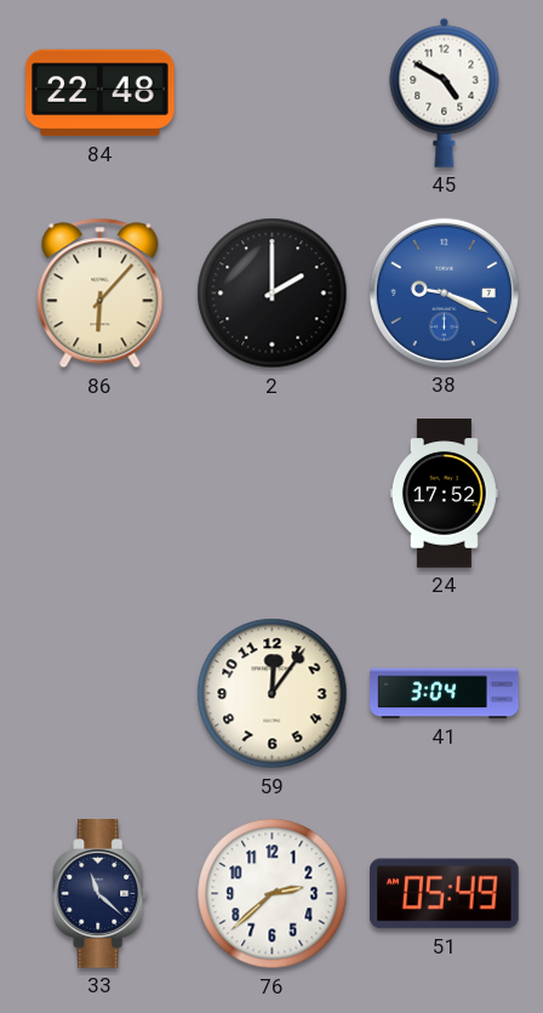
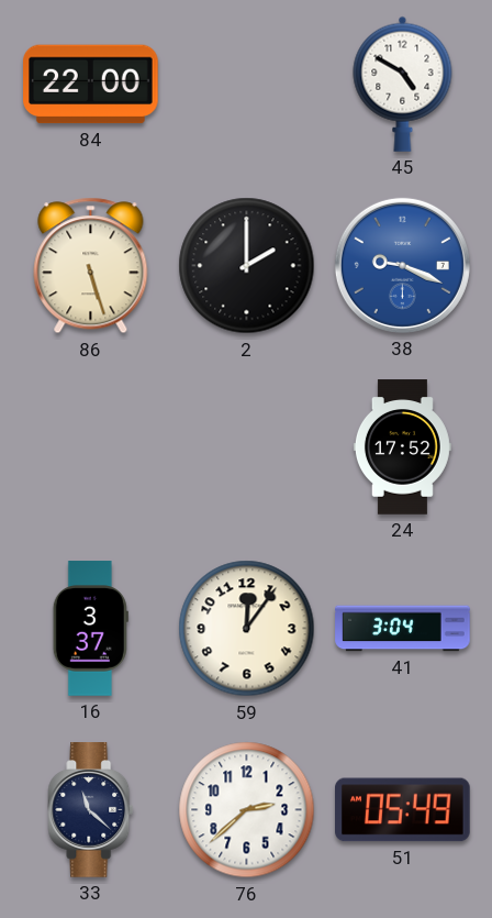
84: 22:48 -> 22:00 (91, 85)
86: 6:07 -> 5:27 (91, 266)
16: none -> 3:37 (90, 629)
